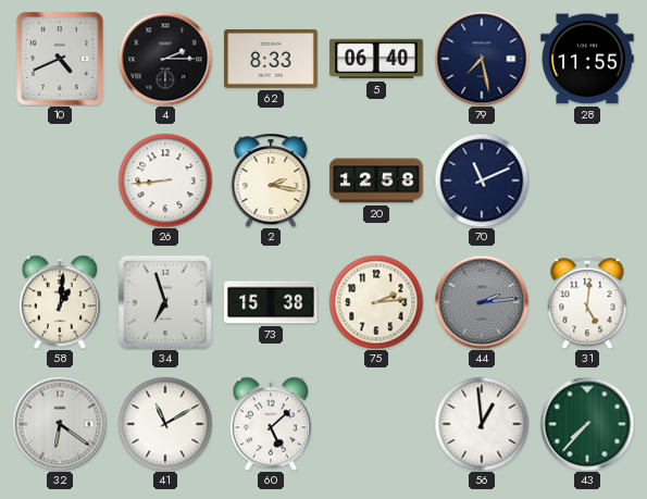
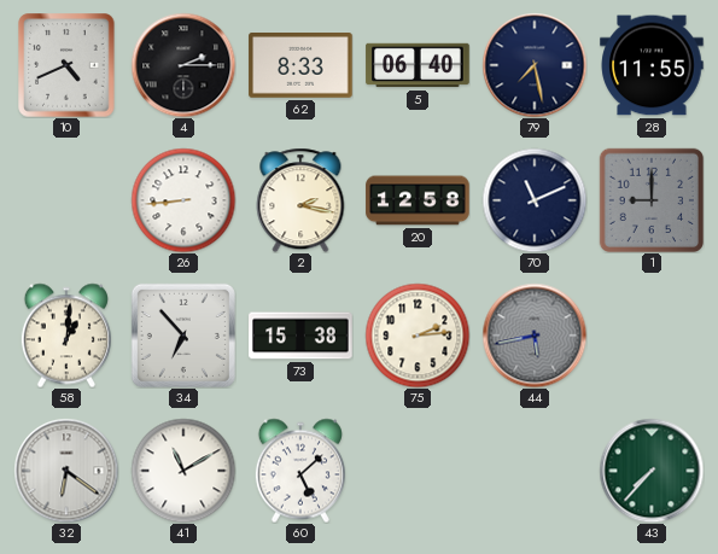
1: none -> 9:00 (650, 199)
34: 6:57 -> 6:53 (183, 336)
44: 2:14 -> 5:43 (535, 336)
31: 5:01 -> none (587, 302)
56: 12:59 -> none (482, 424)
